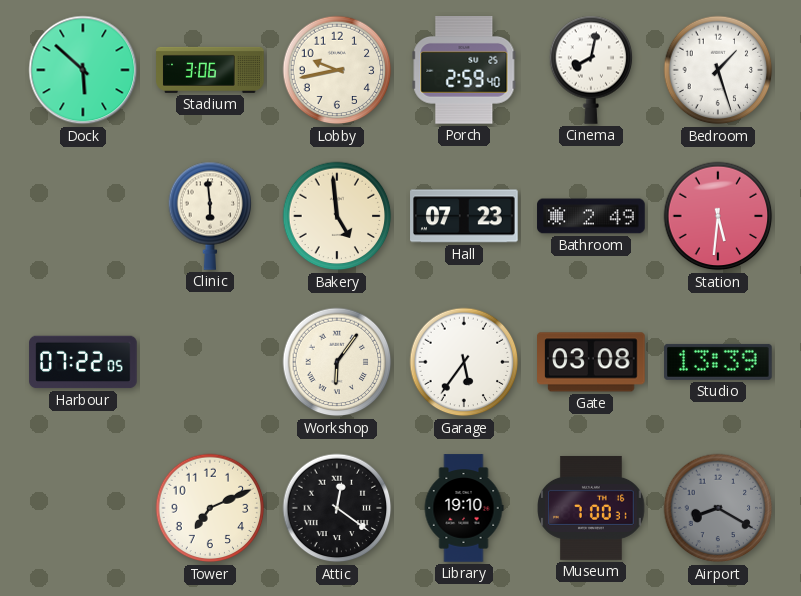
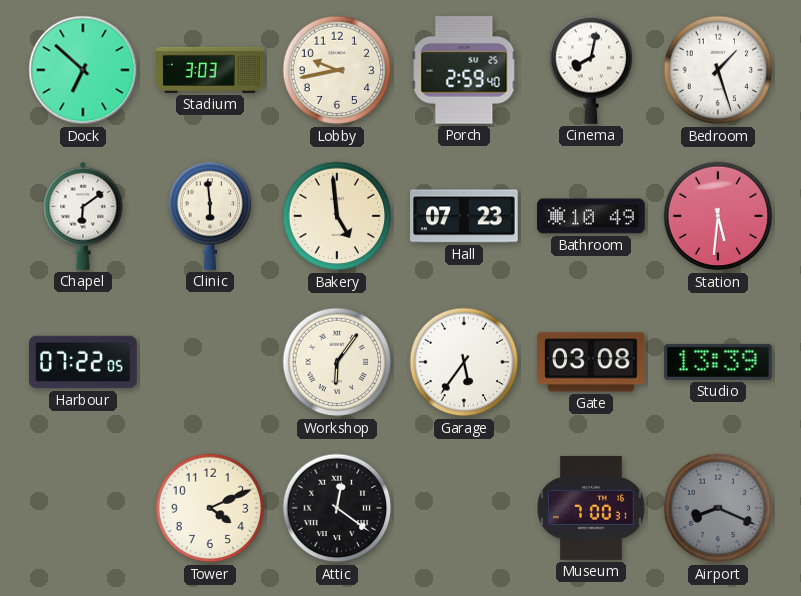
Dock: 5:52 -> 6:52 (83, 70)
Stadium: 3:06 -> 3:03 (210, 70)
Chapel: none -> 6:09 (83, 216)
Bathroom: 2:49 -> 10:49 (591, 216)
Tower: 7:11 -> 4:11 (210, 508)
Library: 19:10 -> none (464, 508)
Airport: 8:20 -> 8:19 (718, 508)
